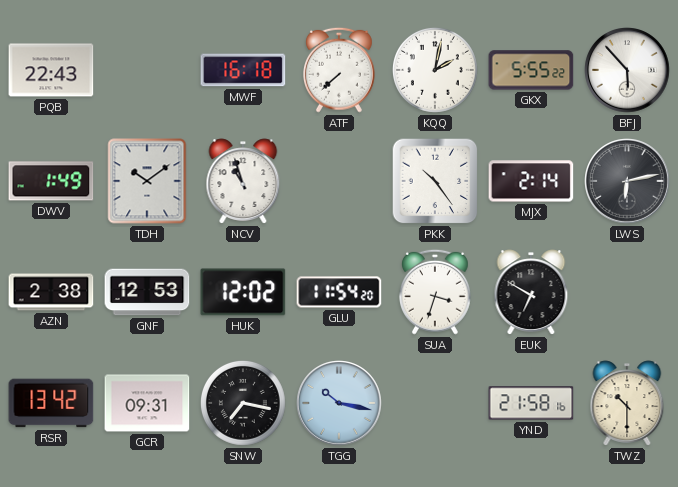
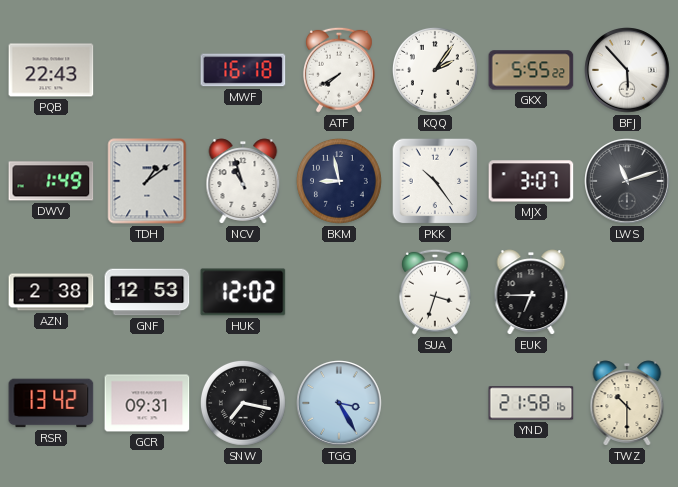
ATF: 7:38 -> 7:40 (339, 70)
KQQ: 2:02 -> 2:06 (435, 70)
TDH: 10:09 -> 1:09 (147, 181)
BKM: none -> 8:58 (339, 181)
MJX: 2:14 -> 3:07 (531, 181)
LWS: 6:13 -> 11:12 (627, 181)
GLU: 11:54 -> none (339, 292)
EUK: 6:50 -> 6:45 (531, 292)
TGG: 10:17 -> 3:25 (339, 403)
